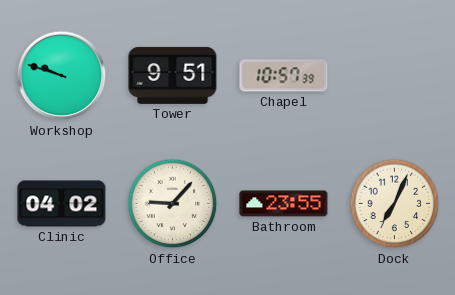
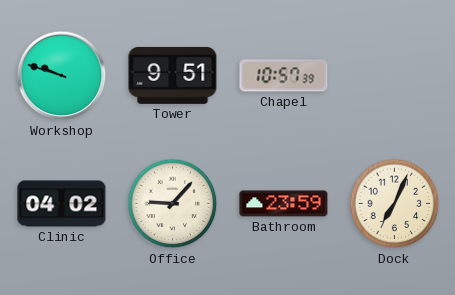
Bathroom: 23:55 -> 23:59 (284, 204)
